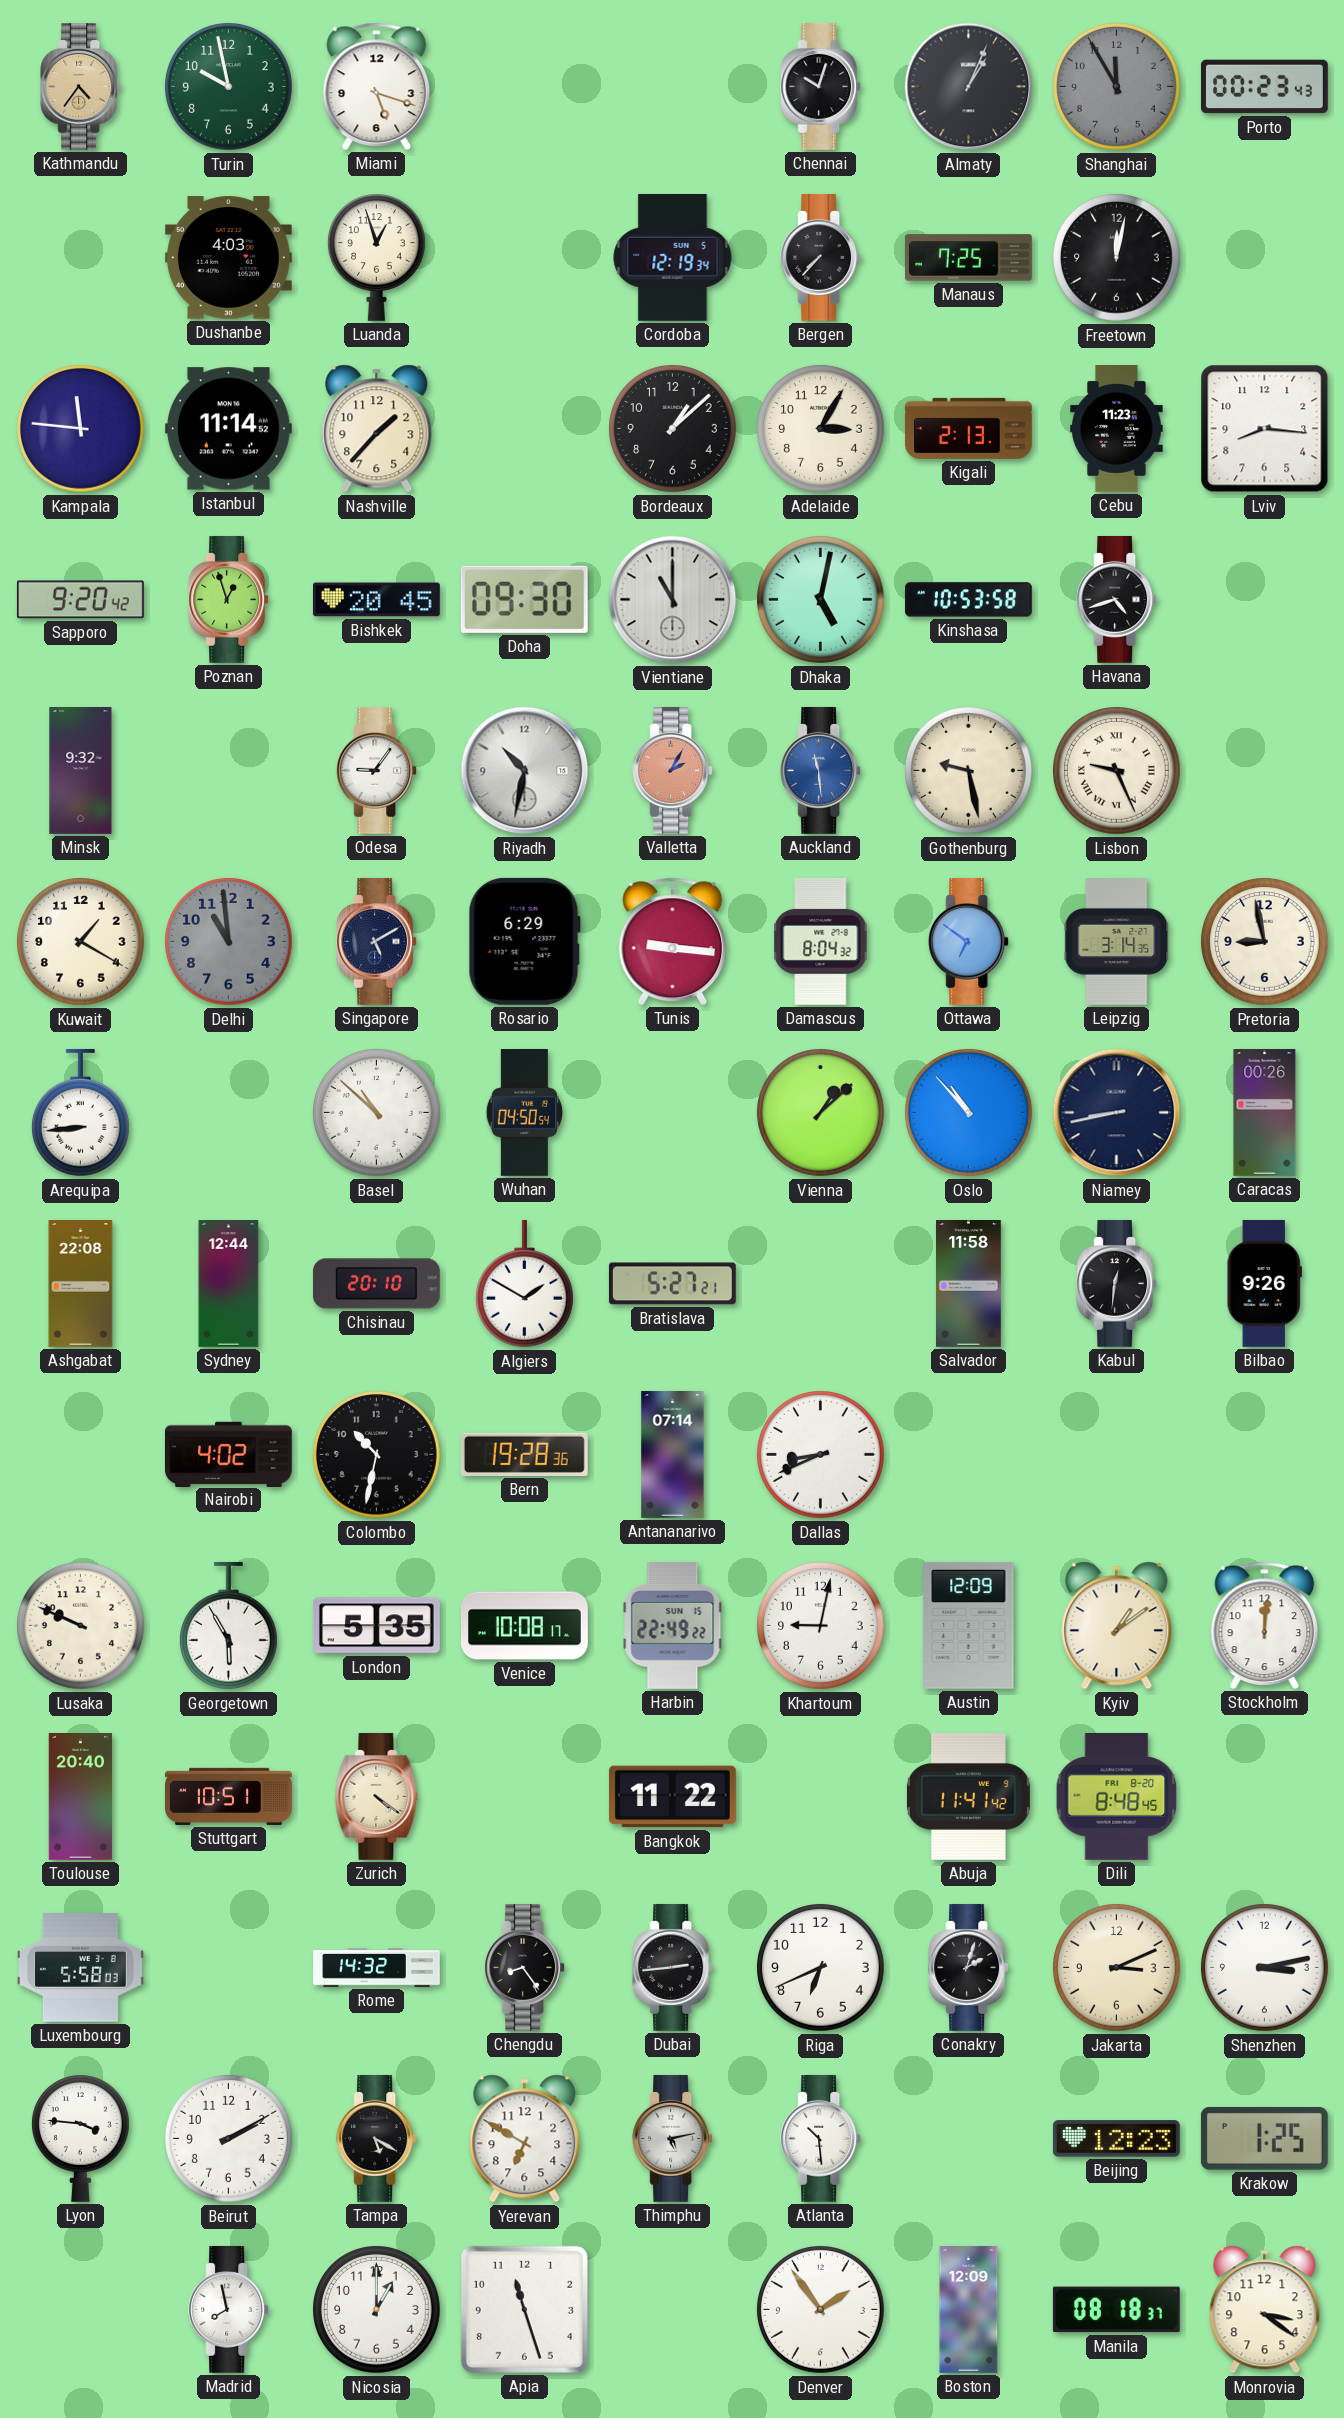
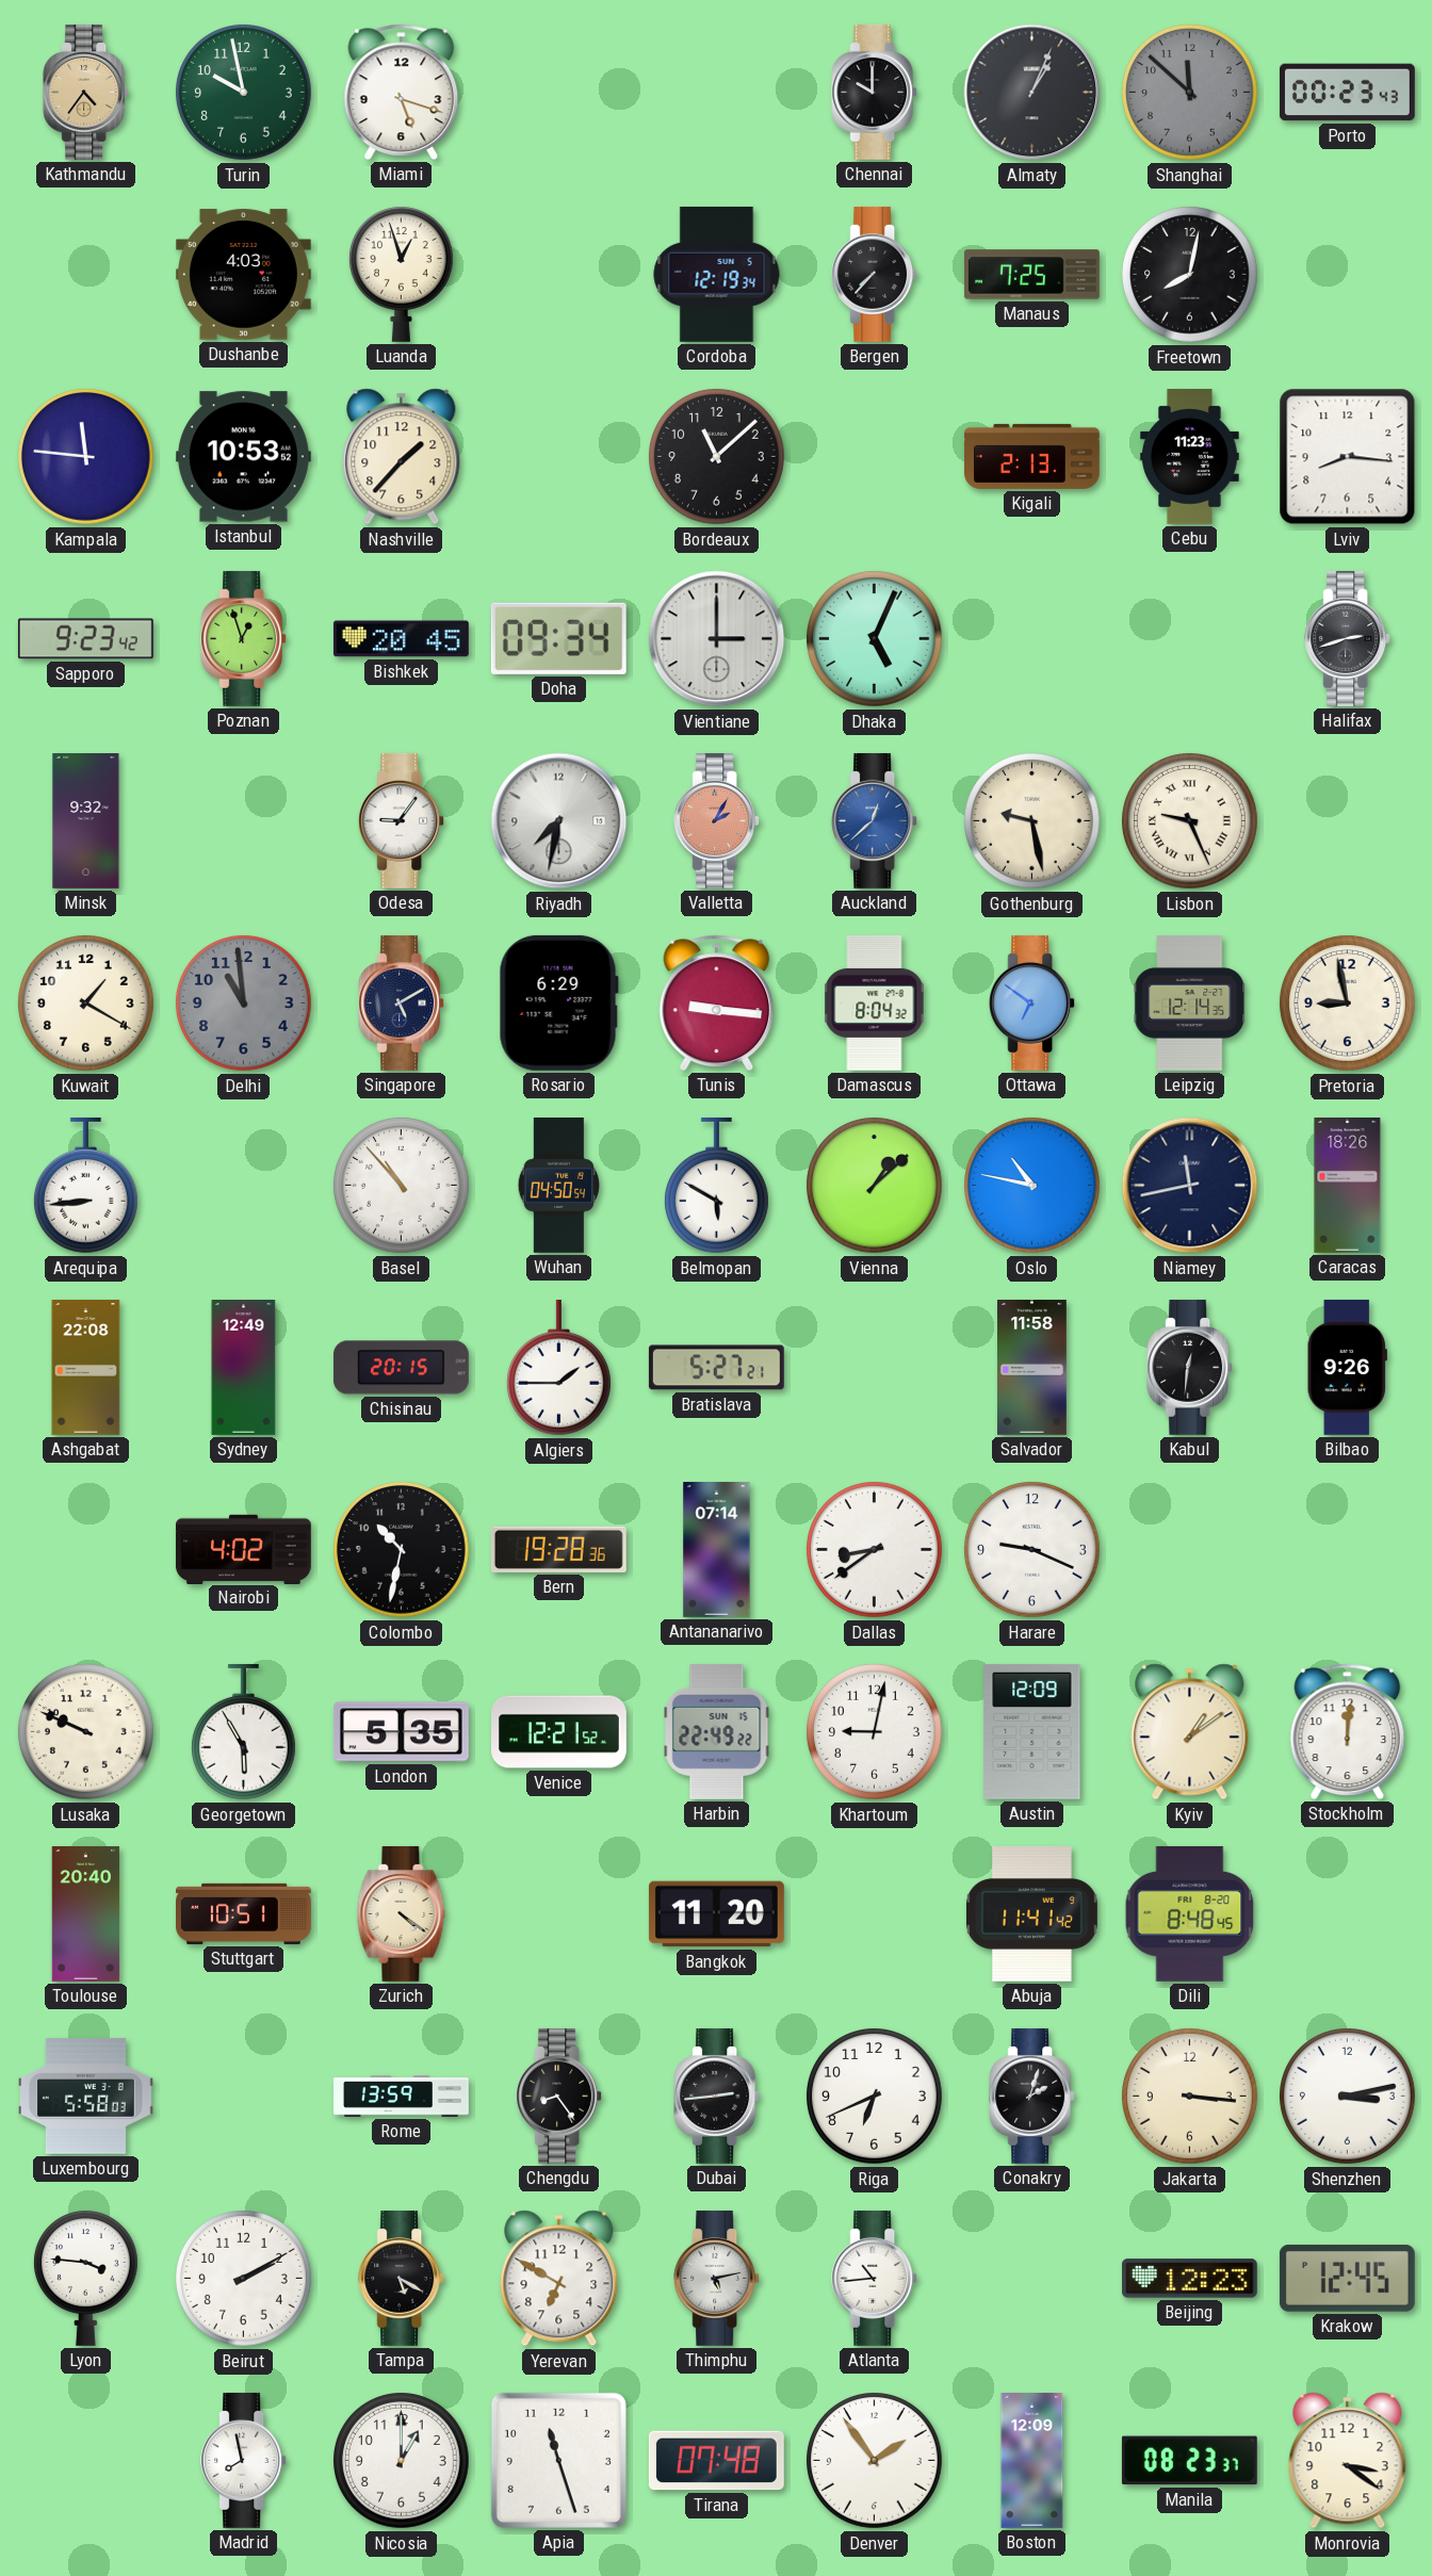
Chennai: 10:03 -> 10:00 (875, 92)
Shanghai: 11:55 -> 11:52 (1190, 93)
Freetown: 12:02 -> 8:02 (1190, 275)
Istanbul: 11:14 -> 10:53 (243, 457)
Bordeaux: 1:08 -> 11:08 (717, 457)
Adelaide: 3:05 -> none (821, 429)
Sapporo: 9:20 -> 9:23 (85, 639)
Doha: 09:30 -> 09:34 (558, 638)
Vientiane: 11:00 -> 3:00 (717, 639)
Dhaka: 5:02 -> 5:04 (875, 639)
Kinshasa: 10:53 -> none (968, 600)
Havana: 4:42 -> none (1117, 599)
Halifax: none -> 2:42 (1348, 638)
Riyadh: 10:32 -> 7:32 (559, 821)
Auckland: 11:29 -> 12:38 (875, 820)
Leipzig: 3:14 -> 12:14 (1190, 1004)
Basel: 10:52 -> 10:53 (402, 1186)
Belmopan: none -> 5:50 (716, 1186)
Oslo: 10:53 -> 10:47 (1032, 1186)
Niamey: 8:43 -> 11:43 (1190, 1186)
Caracas: 00:26 -> 18:26 (1348, 1186)
Sydney: 12:44 -> 12:49 (244, 1368)
Chisinau: 20:10 -> 20:15 (401, 1368)
Algiers: 1:50 -> 1:45 (558, 1368)
Dallas: 8:41 -> 8:39 (875, 1550)
Harare: none -> 9:19 (1032, 1550)
Venice: 10:08 -> 12:21 (559, 1732)
Bangkok: 11:22 -> 11:20 (716, 1914)
Rome: 14:32 -> 13:59 (402, 2097)
Jakarta: 3:11 -> 3:16 (1190, 2097)
Atlanta: 10:29 -> 10:44 (875, 2278)
Krakow: 1:25 -> 12:45 (1347, 2278)
Tirana: none -> 07:48 (716, 2461)
Manila: 08:18 -> 08:23 (1189, 2461)
